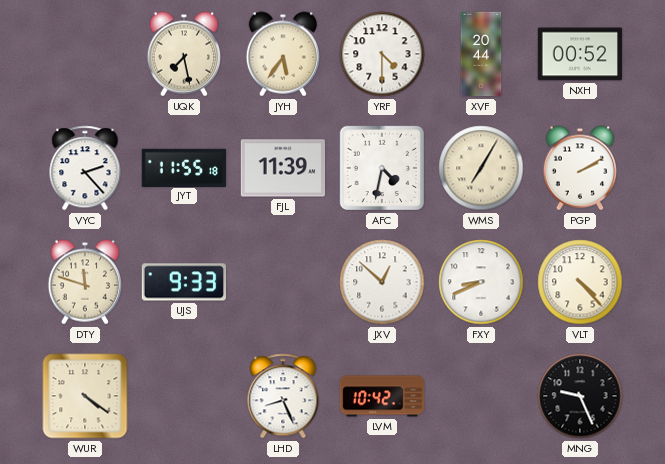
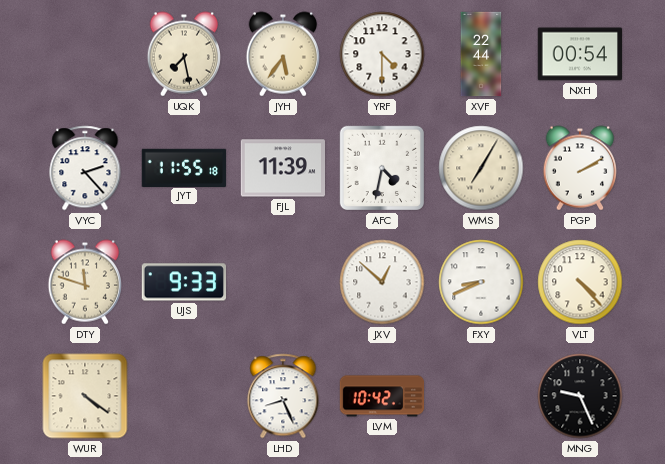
XVF: 20:44 -> 22:44 (481, 54)
NXH: 00:52 -> 00:54 (580, 54)
